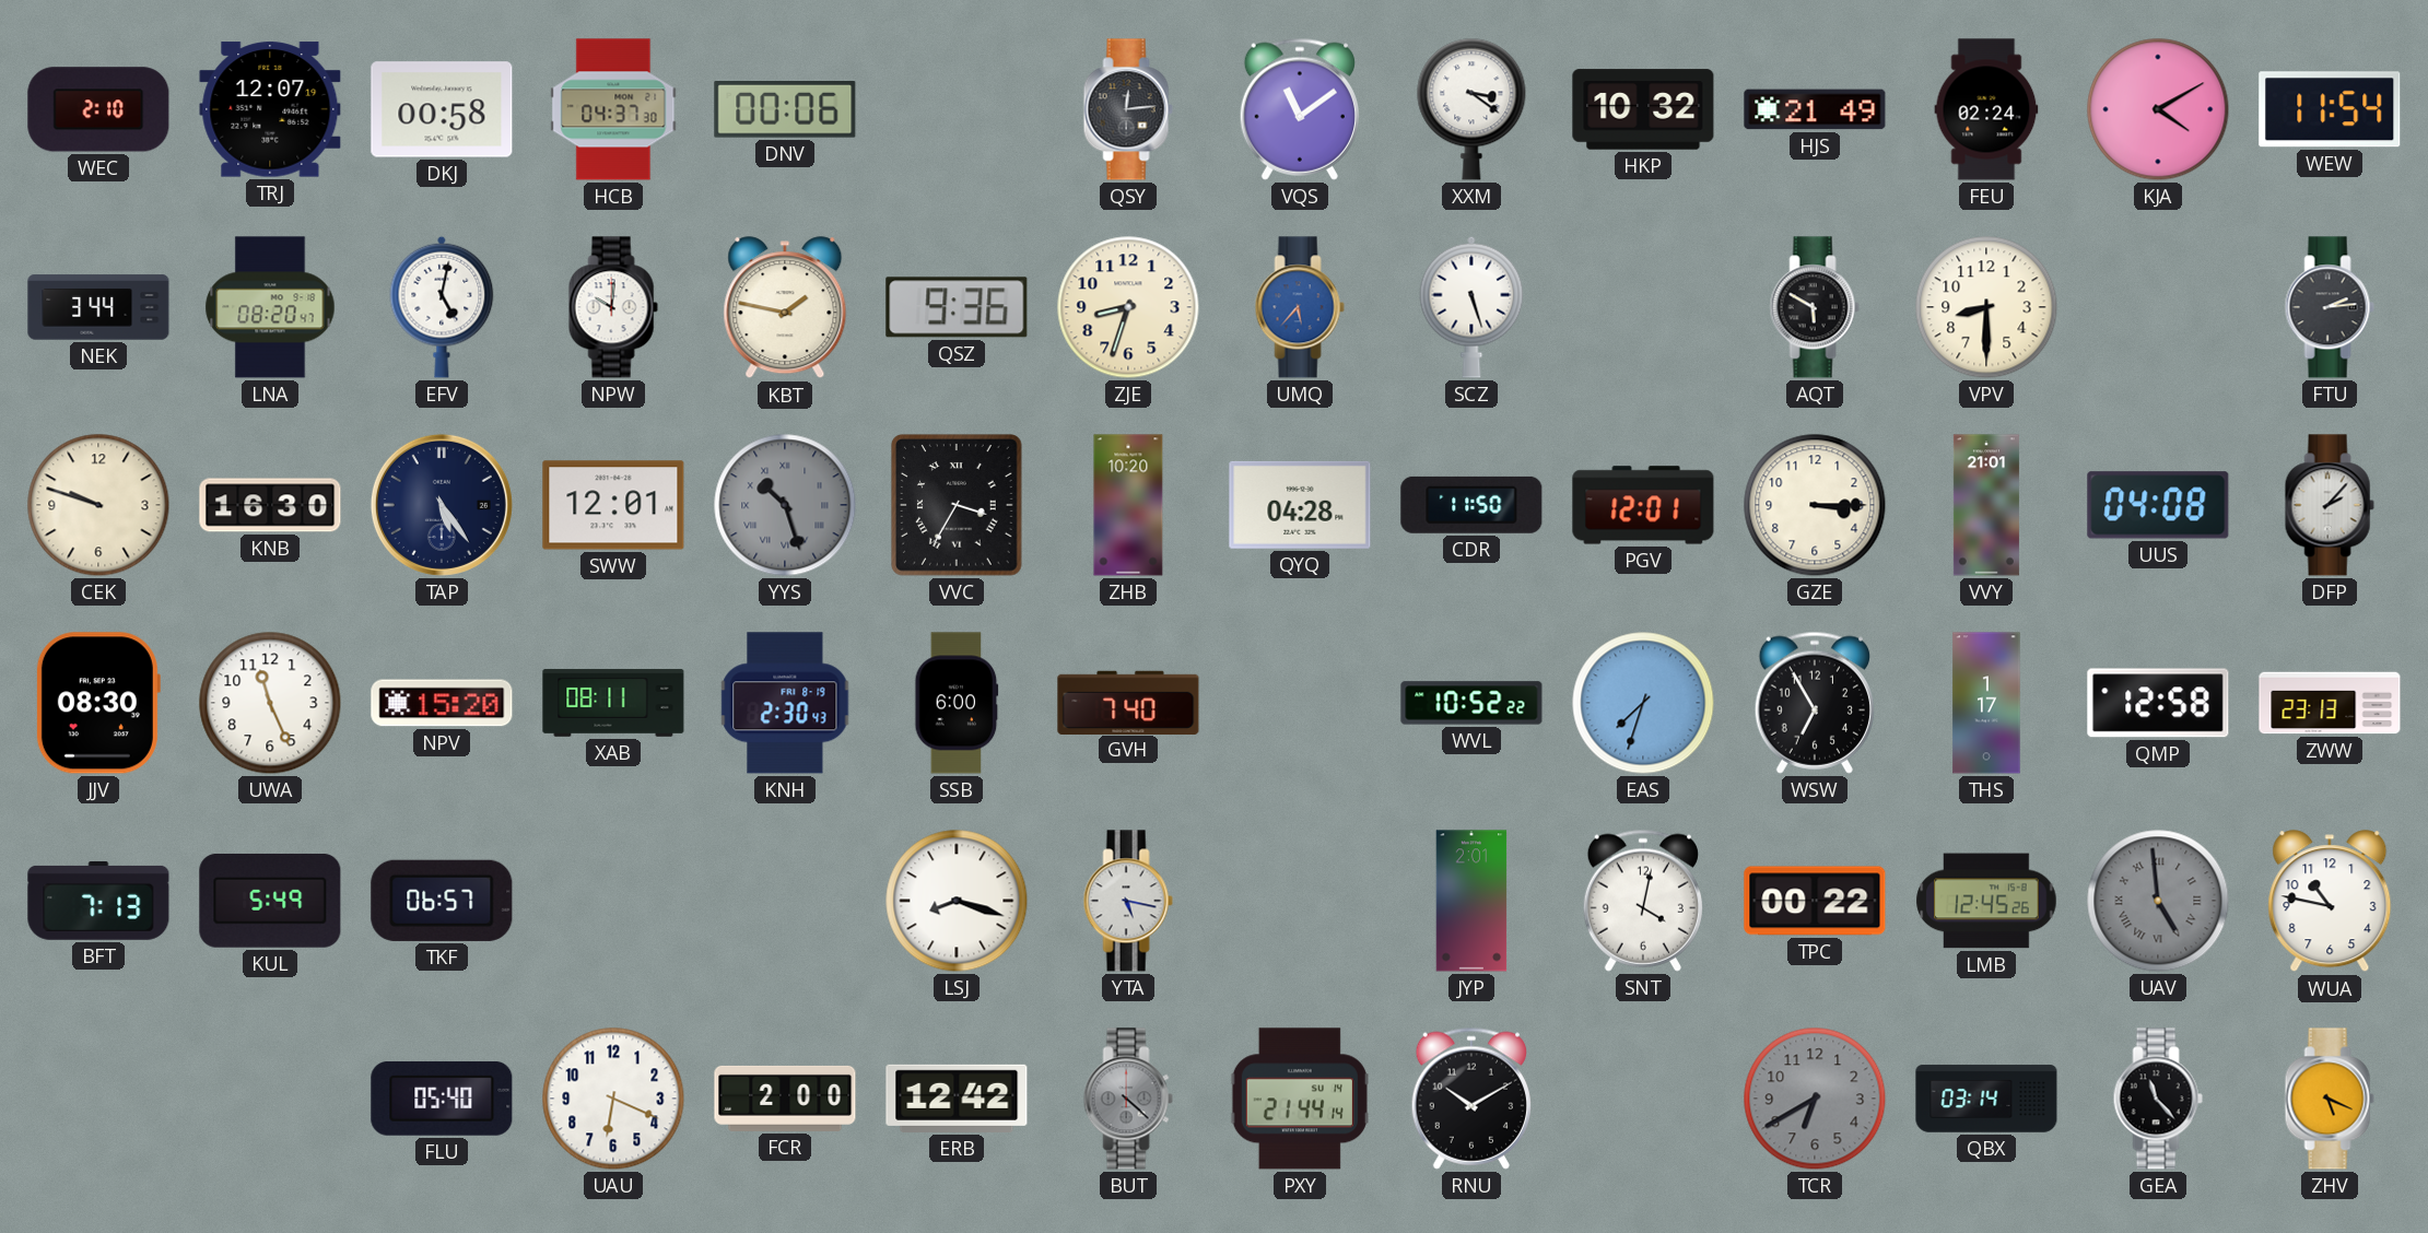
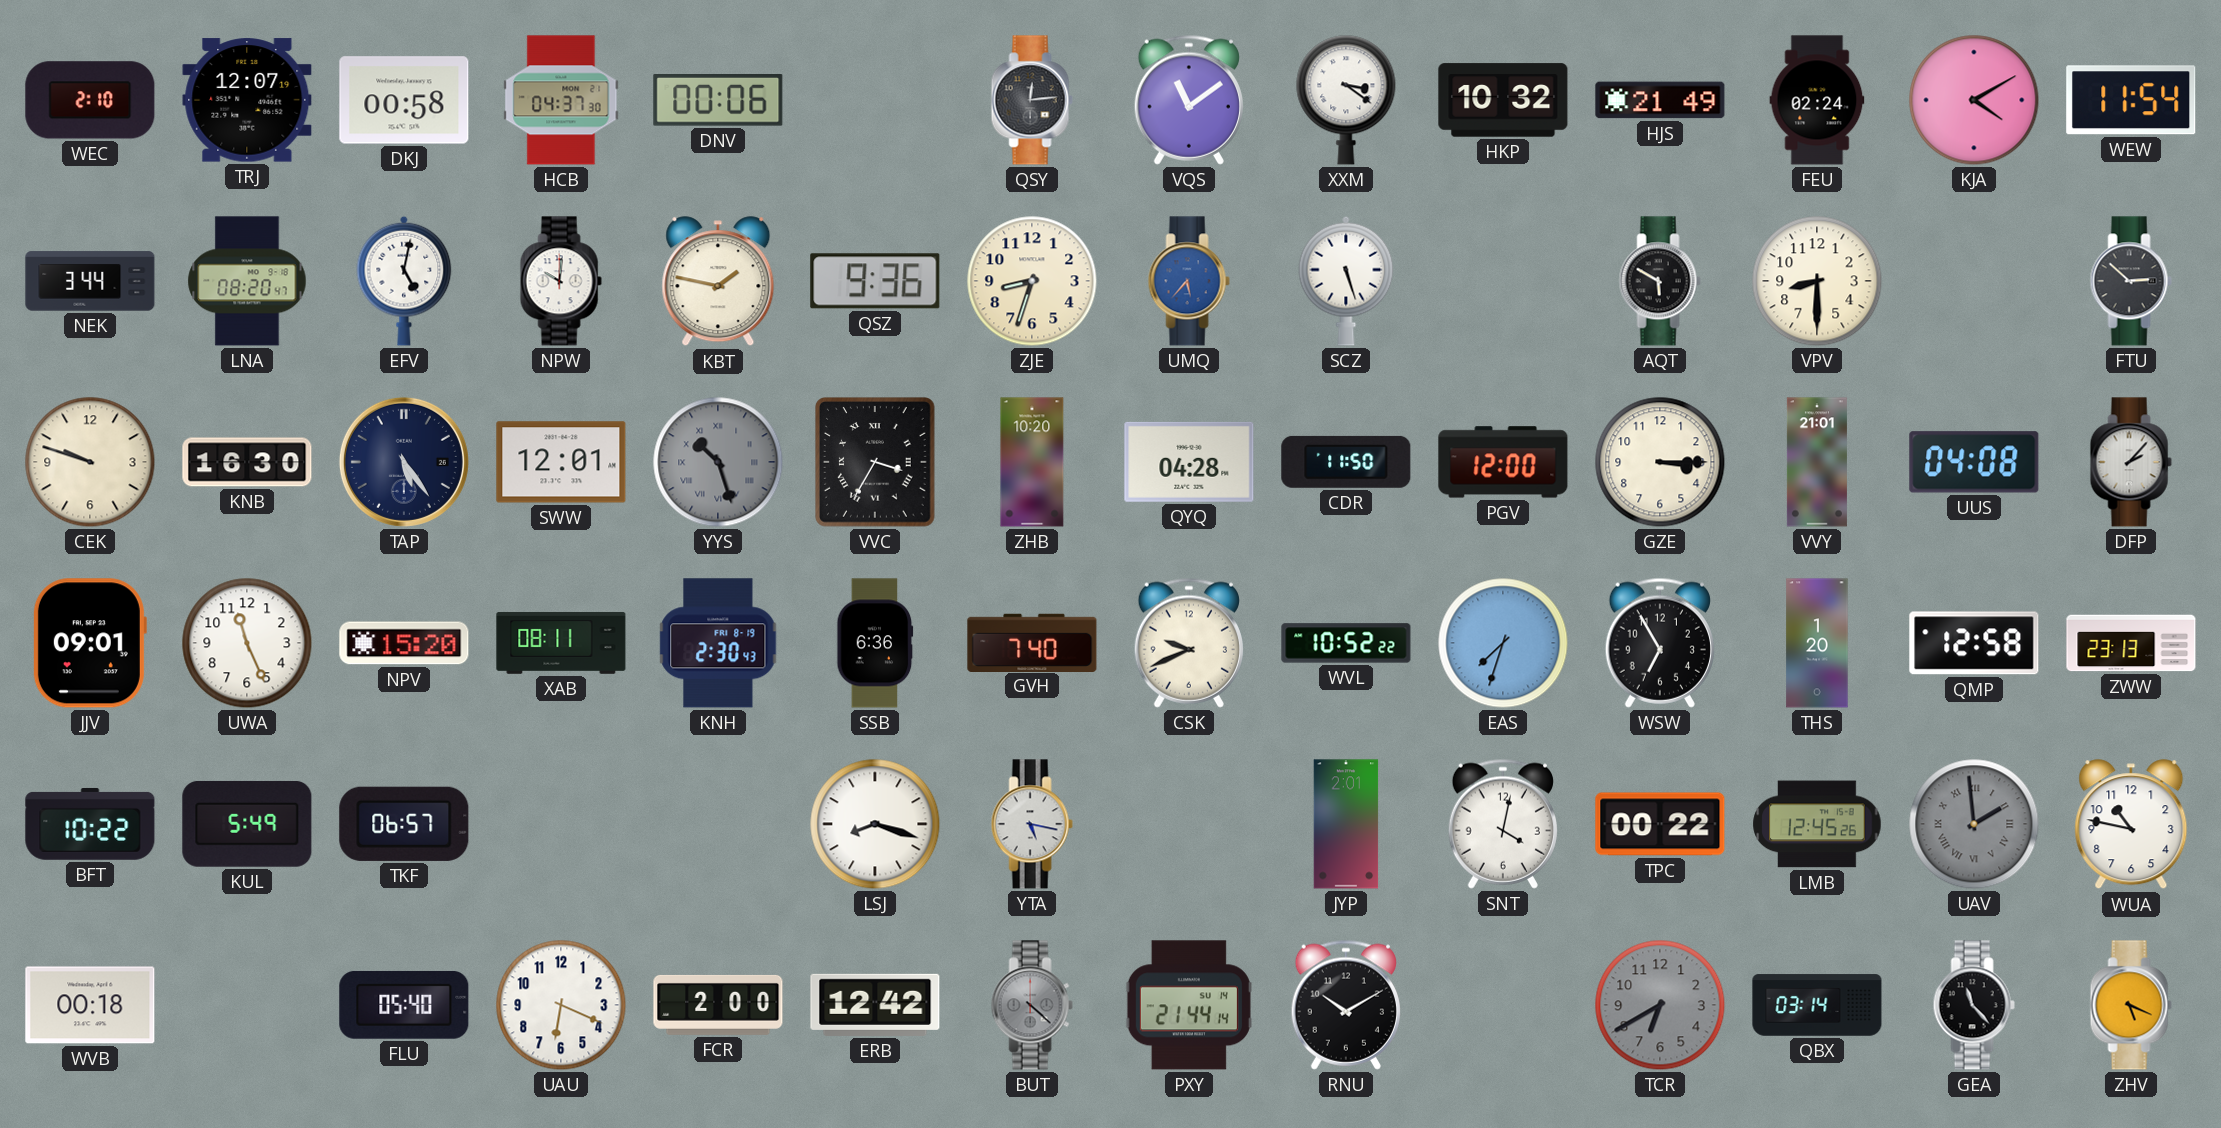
FTU: 2:14 -> 2:52 (2131, 281)
PGV: 12:01 -> 12:00 (1503, 462)
JJV: 08:30 -> 09:01 (89, 643)
SSB: 6:00 -> 6:36 (875, 643)
CSK: none -> 9:41 (1189, 643)
THS: 1:17 -> 1:20 (1817, 643)
BFT: 7:13 -> 10:22 (90, 824)
UAV: 4:59 -> 1:59 (1974, 824)
WVB: none -> 00:18 (90, 1005)
